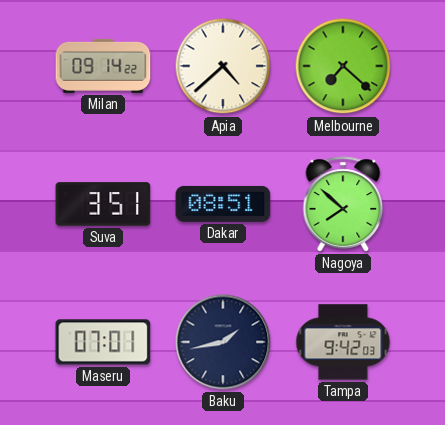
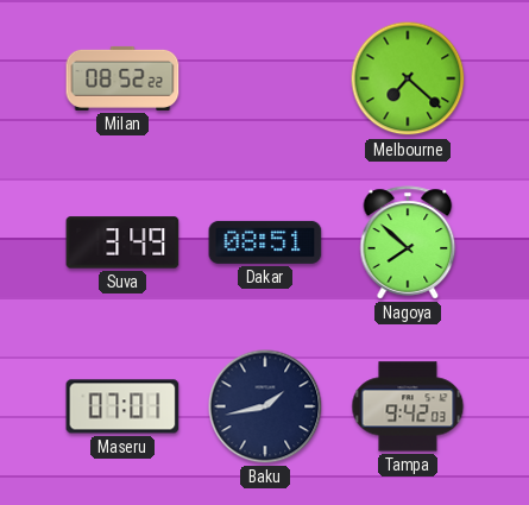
Milan: 09:14 -> 08:52 (122, 78)
Apia: 4:38 -> none (223, 66)
Suva: 3:51 -> 3:49 (122, 242)
